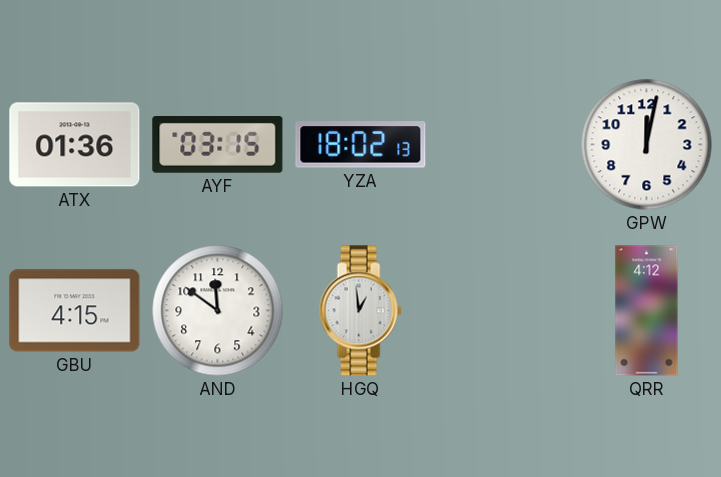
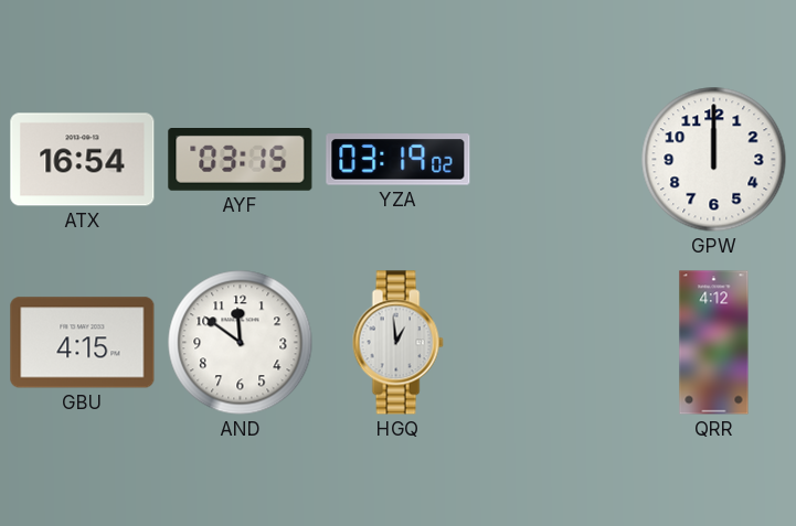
ATX: 01:36 -> 16:54 (83, 160)
YZA: 18:02 -> 03:19 (399, 160)
GPW: 12:02 -> 12:00 (714, 160)
